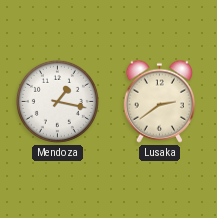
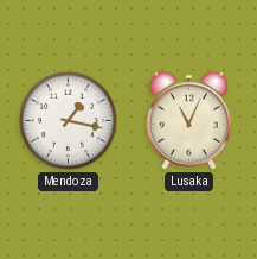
Lusaka: 2:39 -> 11:04 (188, 120)
